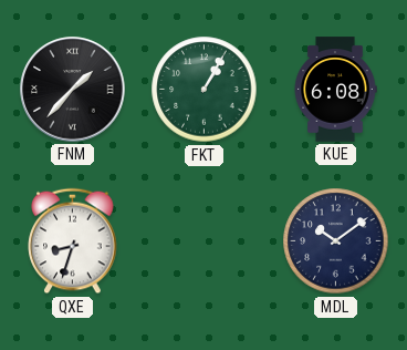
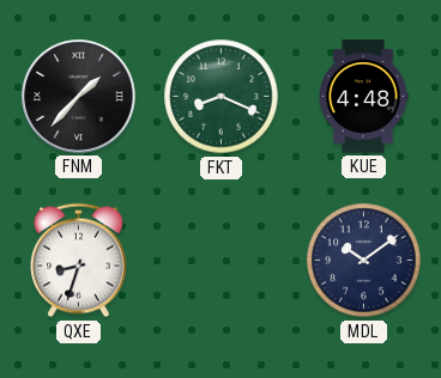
FKT: 1:05 -> 8:19 (222, 97)
KUE: 6:08 -> 4:48 (363, 97)
